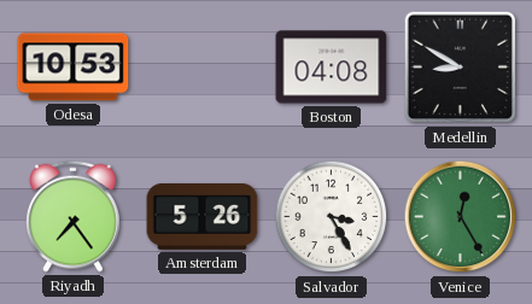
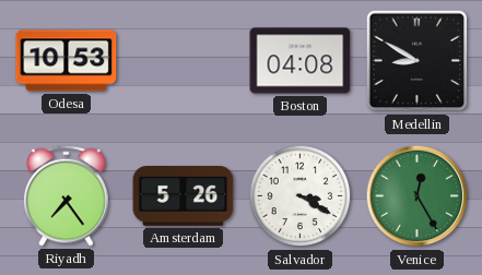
Salvador: 3:25 -> 3:20 (301, 196)
